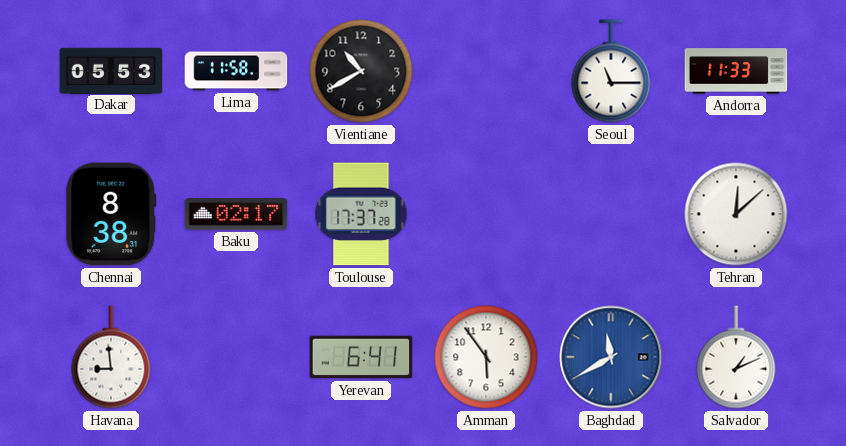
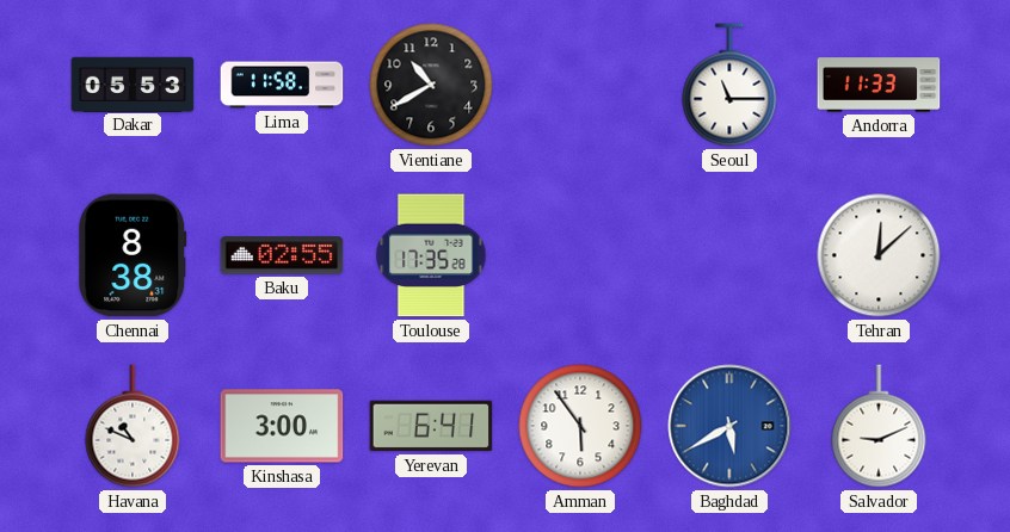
Baku: 02:17 -> 02:55 (282, 255)
Toulouse: 17:37 -> 17:35 (431, 255)
Havana: 8:59 -> 10:49 (133, 426)
Kinshasa: none -> 3:00 (282, 426)
Baghdad: 11:40 -> 5:40 (729, 426)
Salvador: 1:11 -> 9:11 (879, 426)
